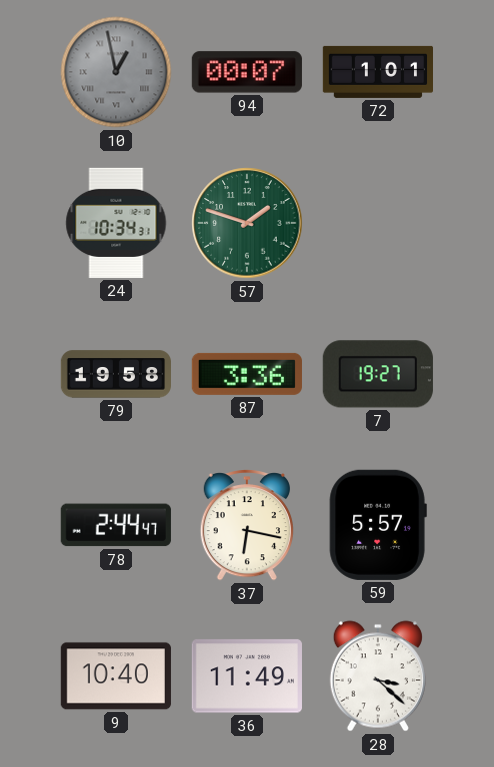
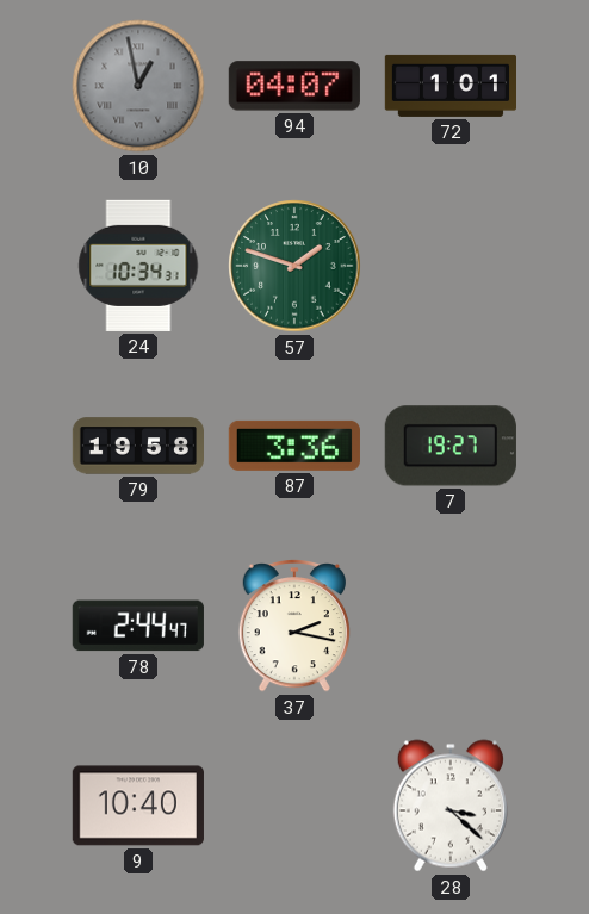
94: 00:07 -> 04:07 (294, 86)
37: 6:17 -> 2:17 (294, 627)
59: 5:57 -> none (378, 525)
36: 11:49 -> none (247, 676)
